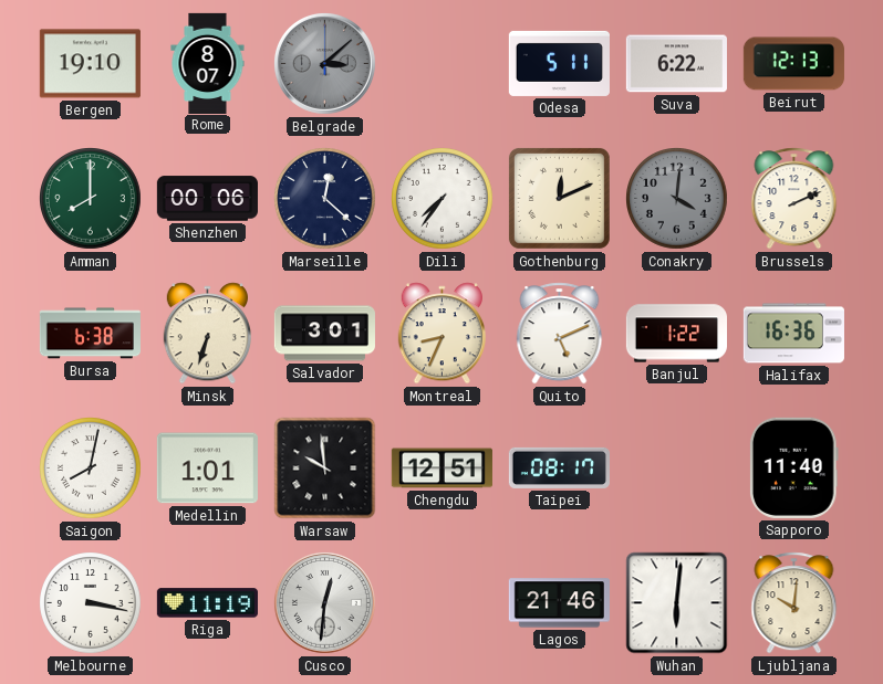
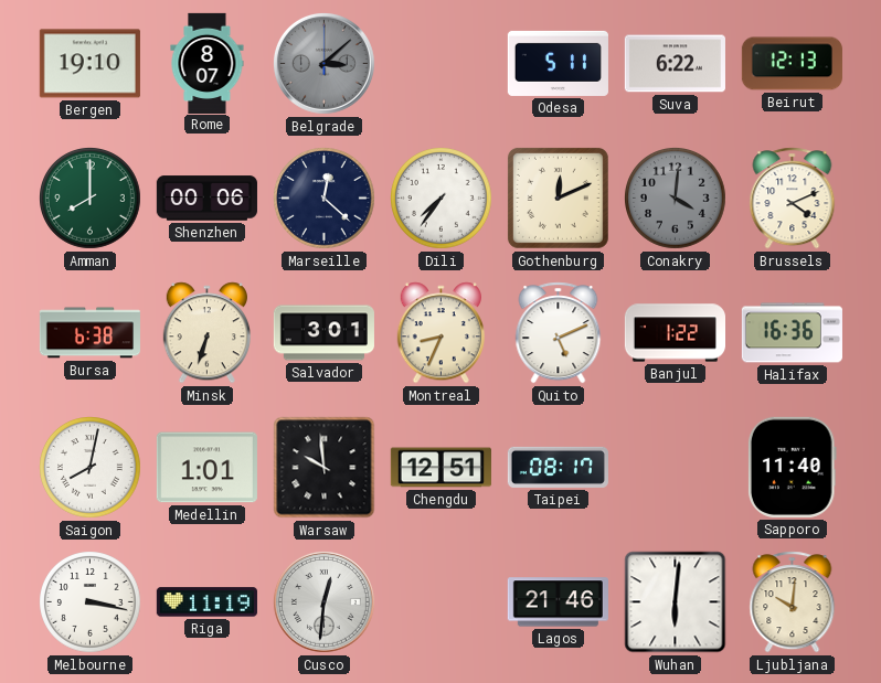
Brussels: 2:11 -> 4:11 (793, 199)
